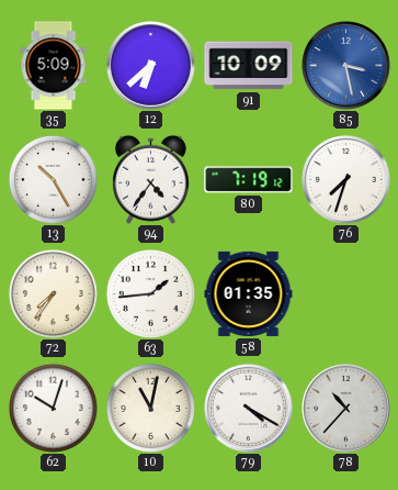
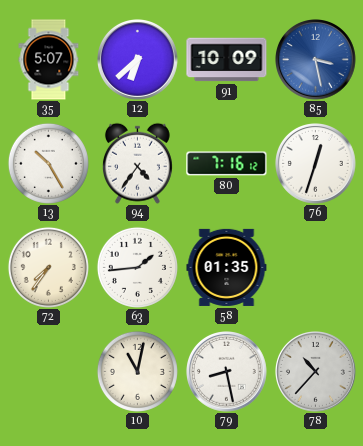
35: 5:09 -> 5:07 (49, 60)
80: 7:19 -> 7:16 (227, 164)
76: 7:33 -> 12:33 (316, 164)
62: 10:03 -> none (53, 408)
79: 4:20 -> 8:28 (227, 372)
